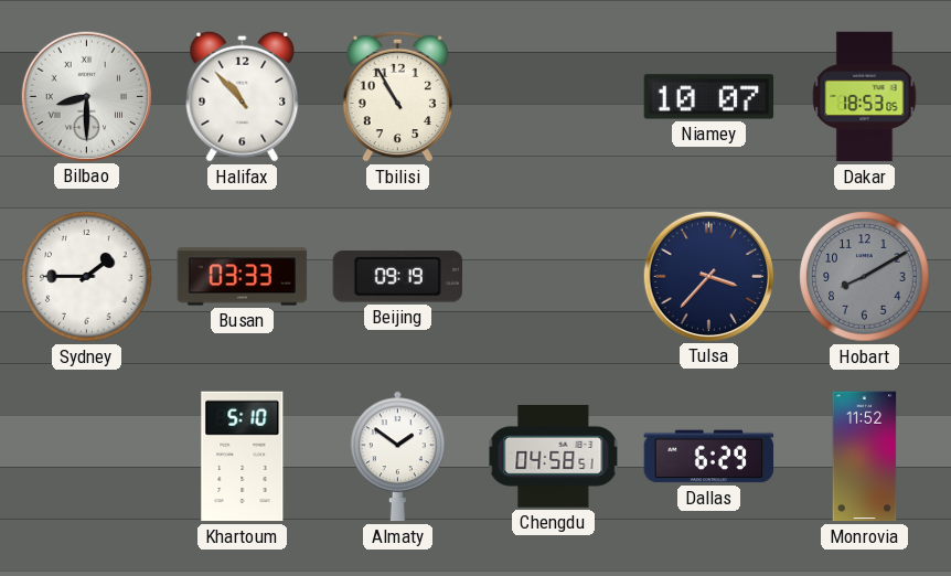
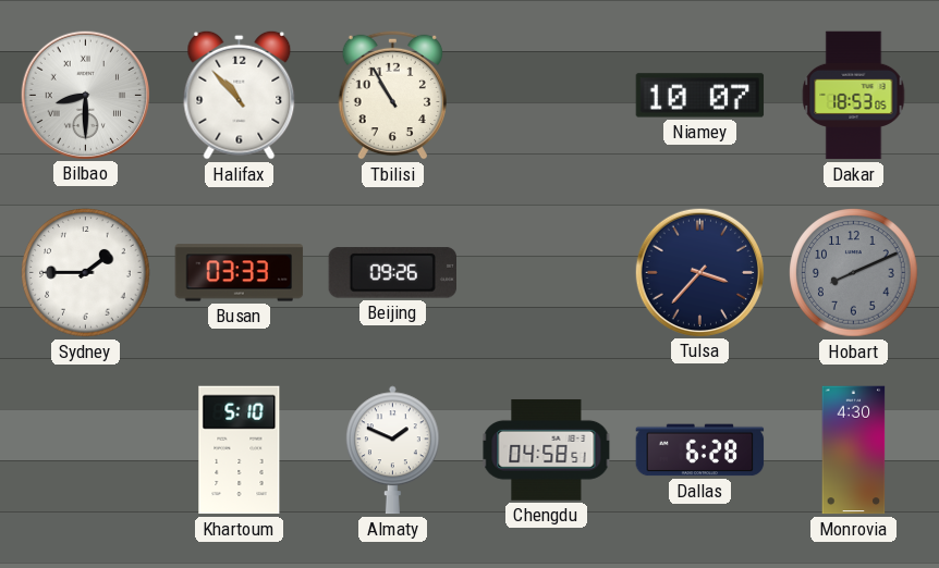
Beijing: 09:19 -> 09:26 (392, 273)
Hobart: 8:10 -> 8:11 (854, 273)
Almaty: 1:51 -> 1:49 (392, 450)
Dallas: 6:29 -> 6:28 (700, 450)
Monrovia: 11:52 -> 4:30 (854, 450)
